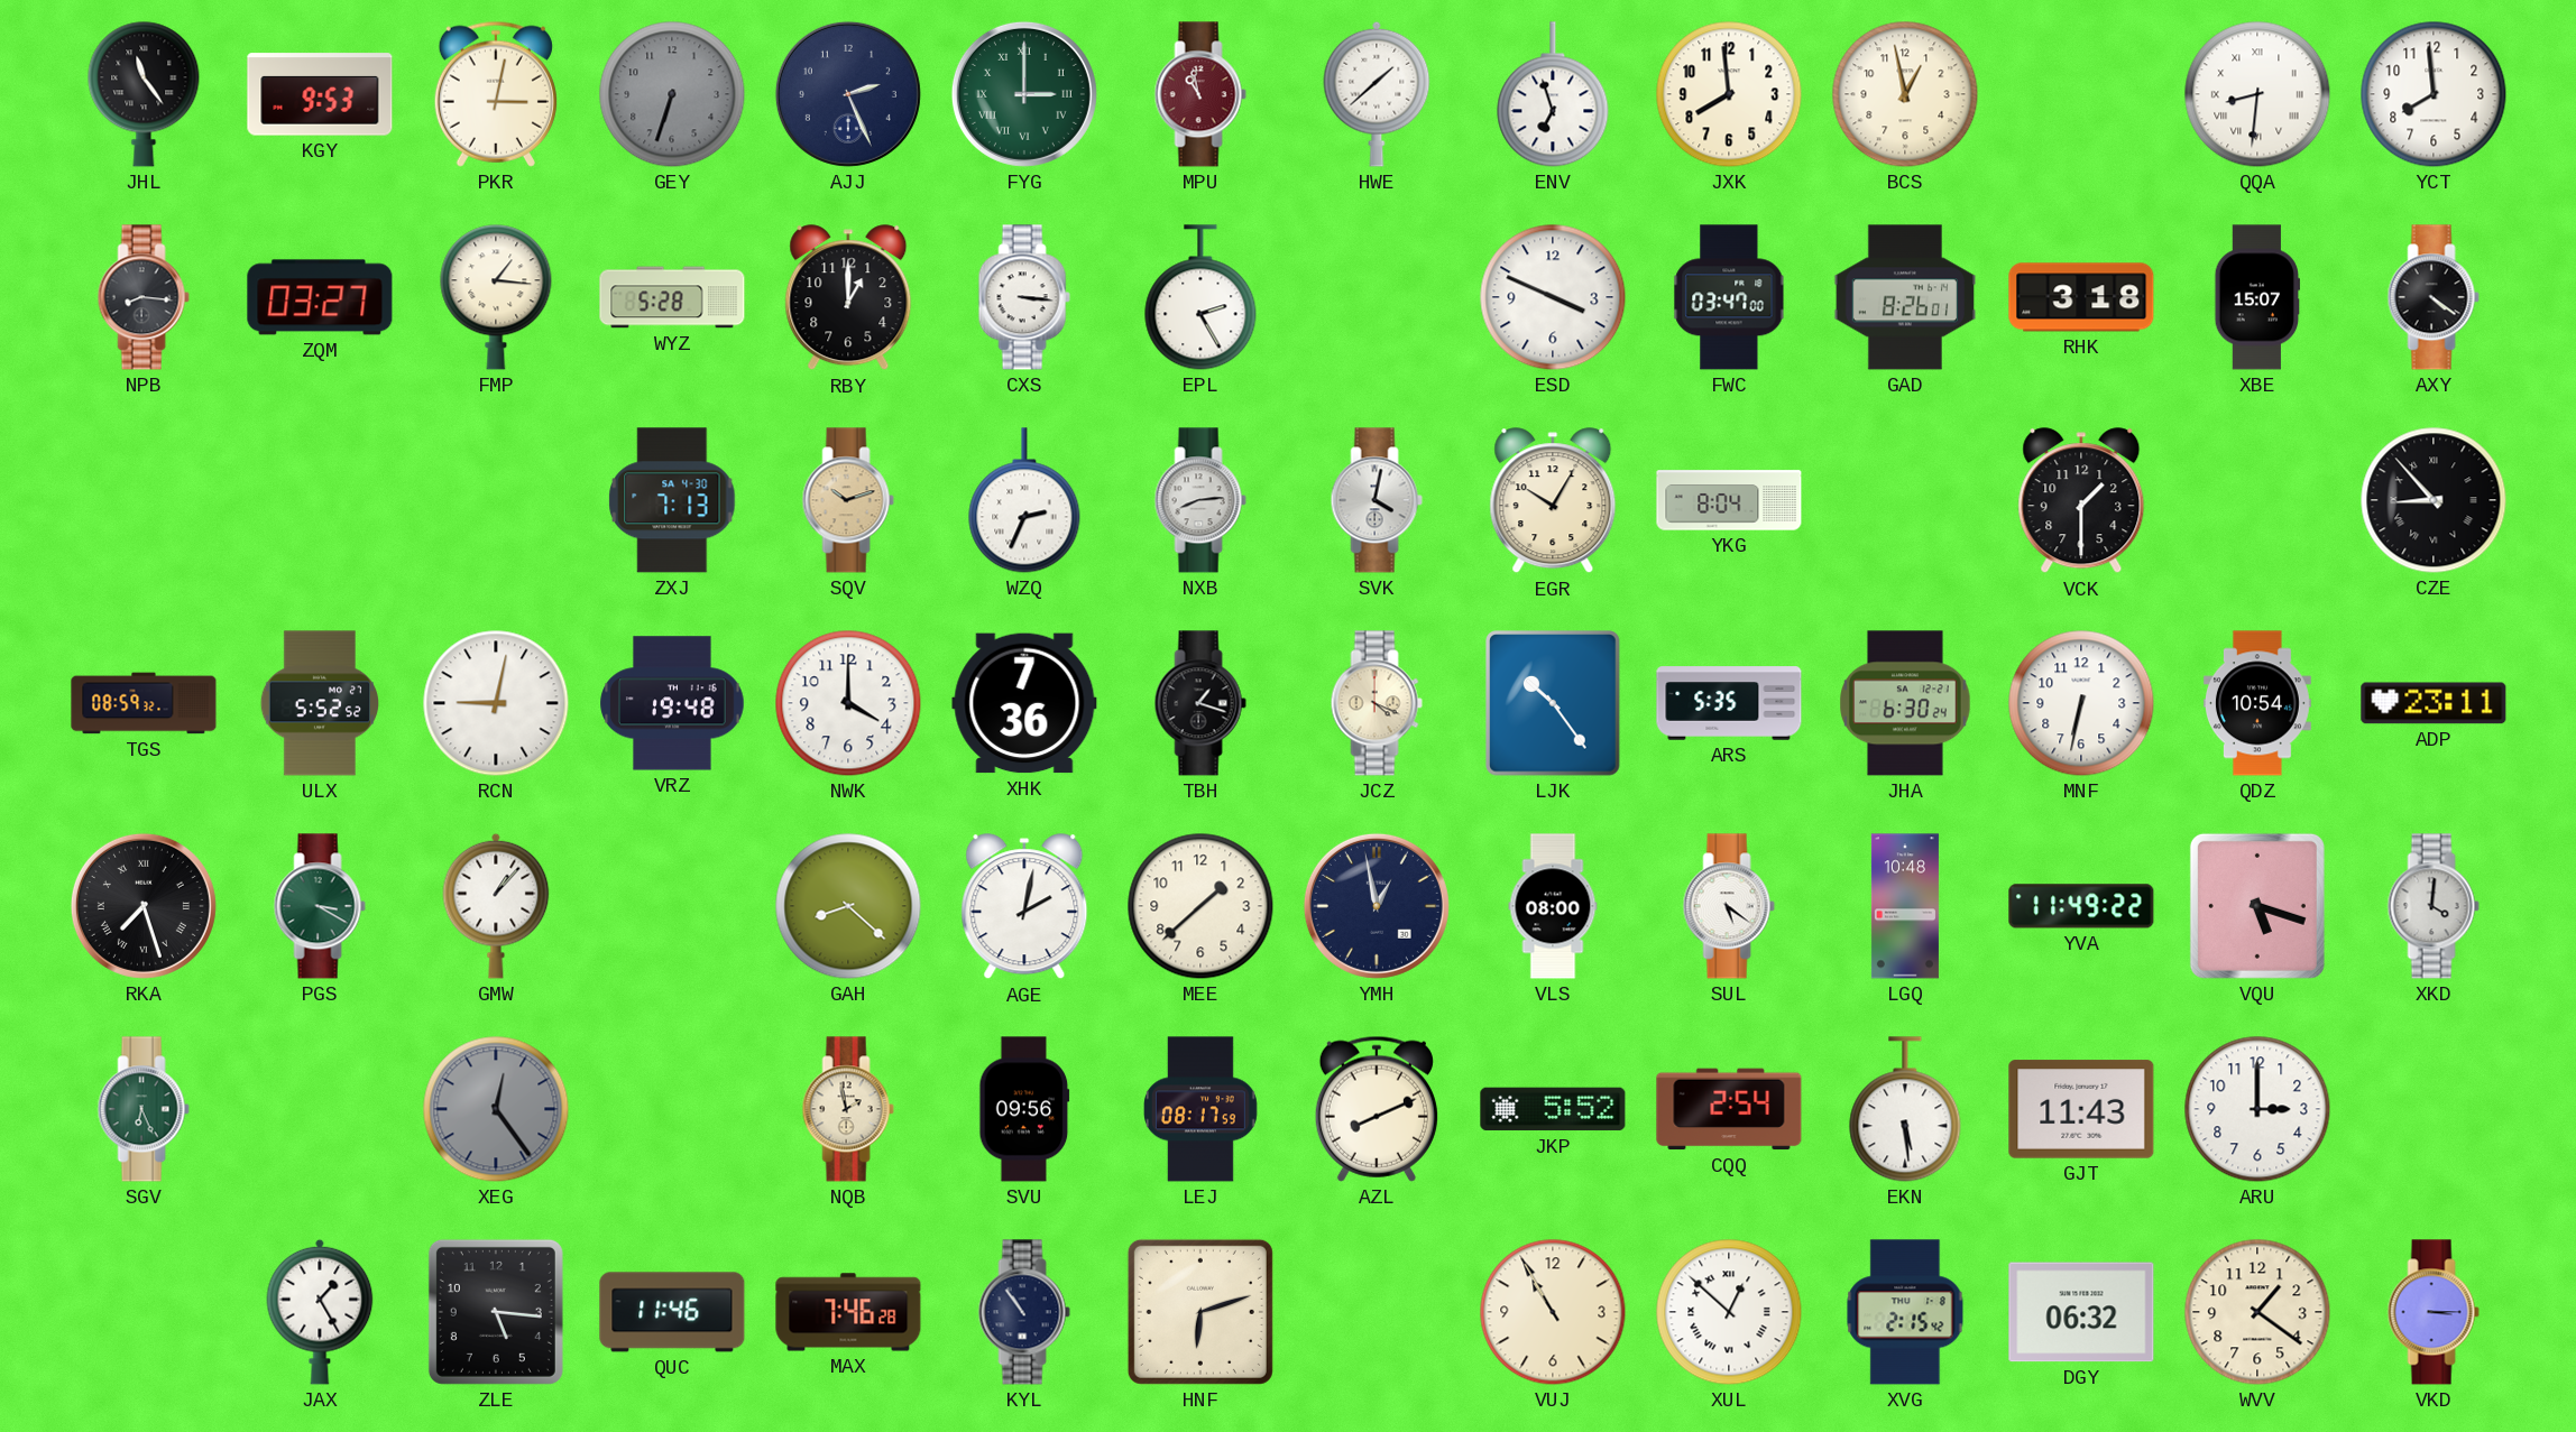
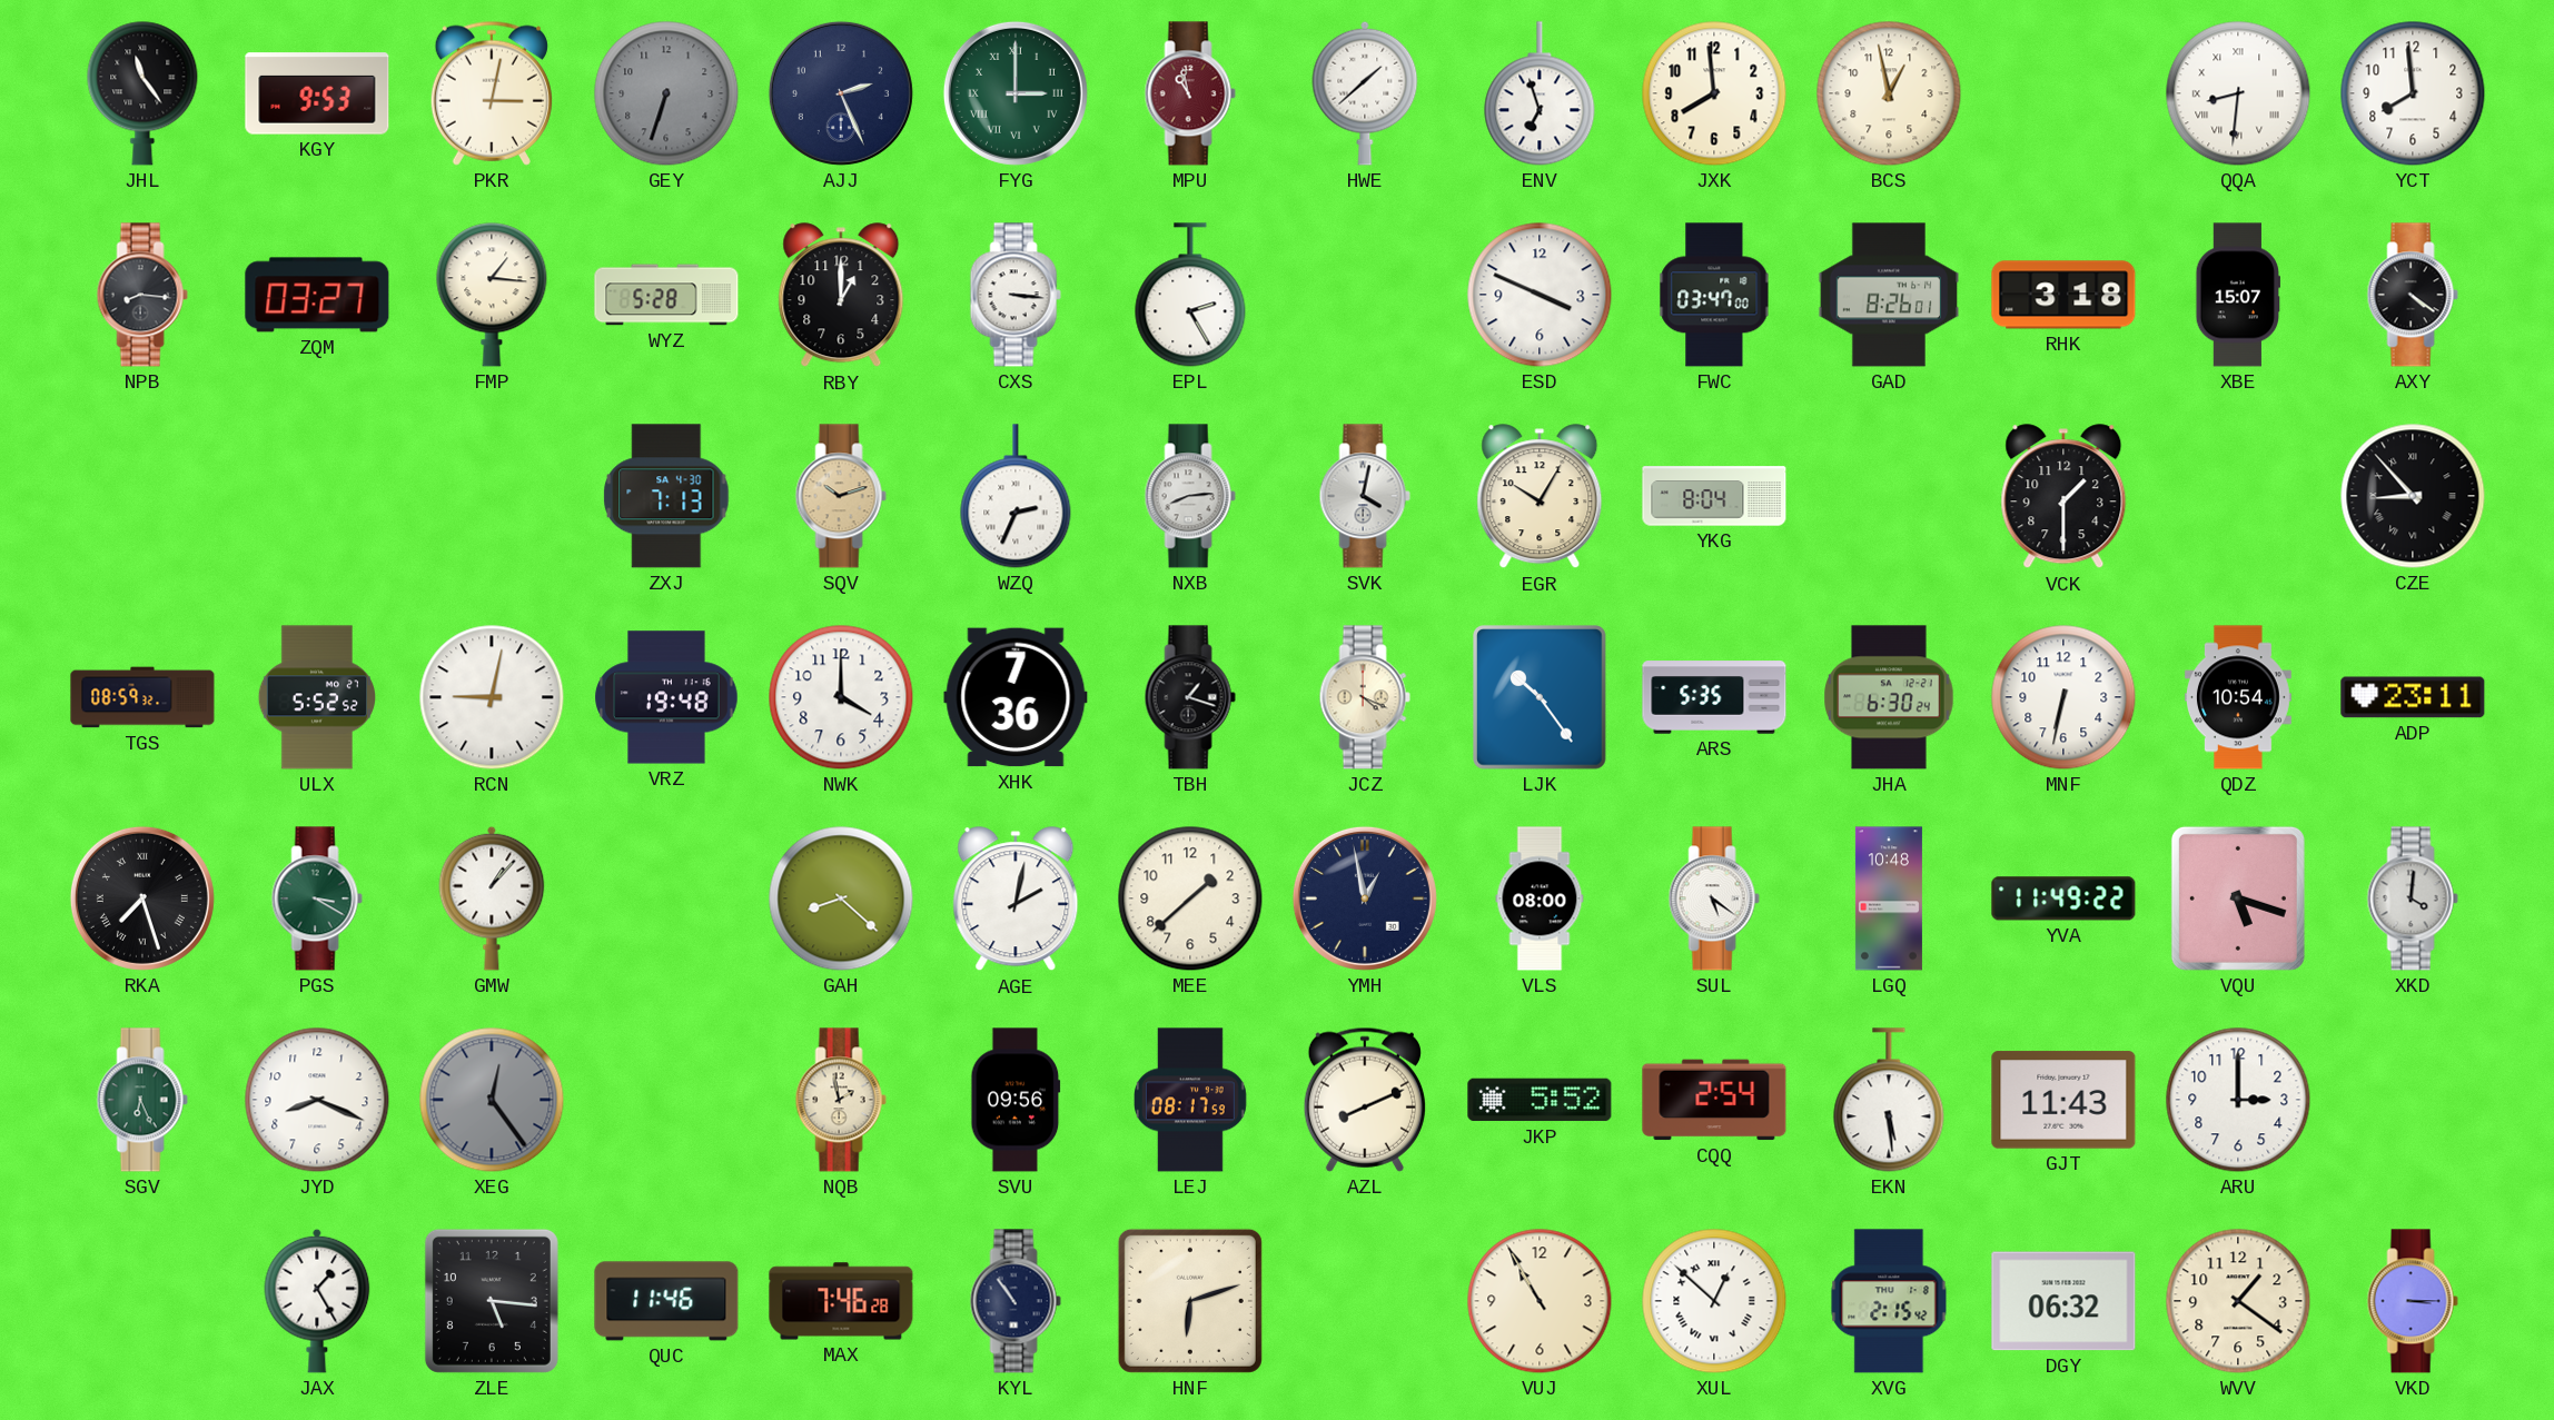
JYD: none -> 8:19 (317, 1100)
